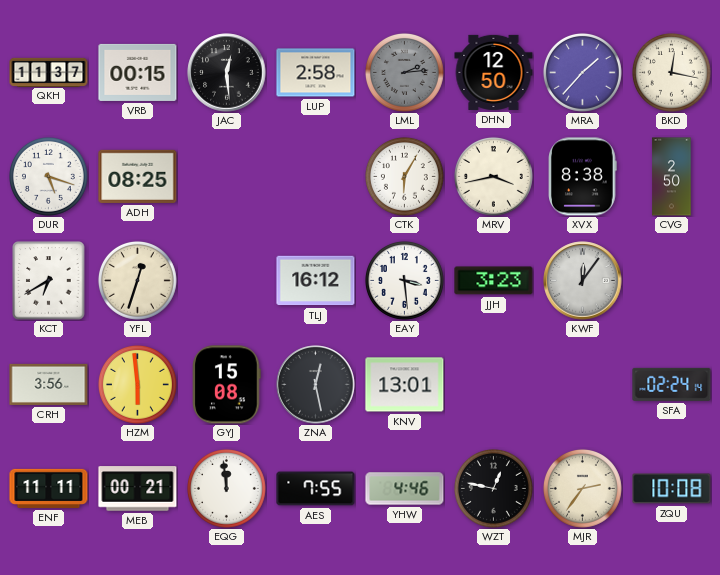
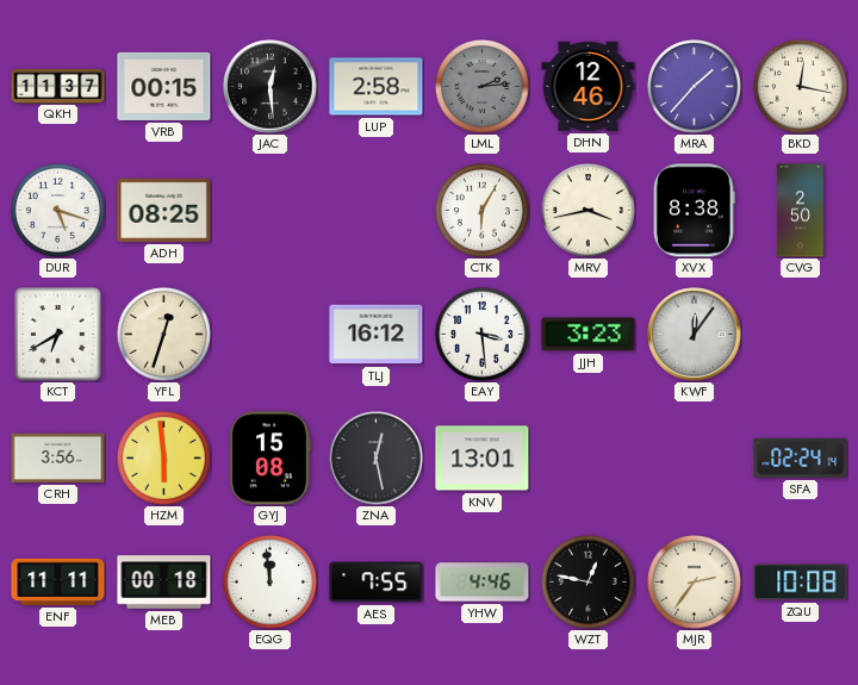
DHN: 12:50 -> 12:46 (589, 86)
MEB: 00:21 -> 00:18 (164, 583)
